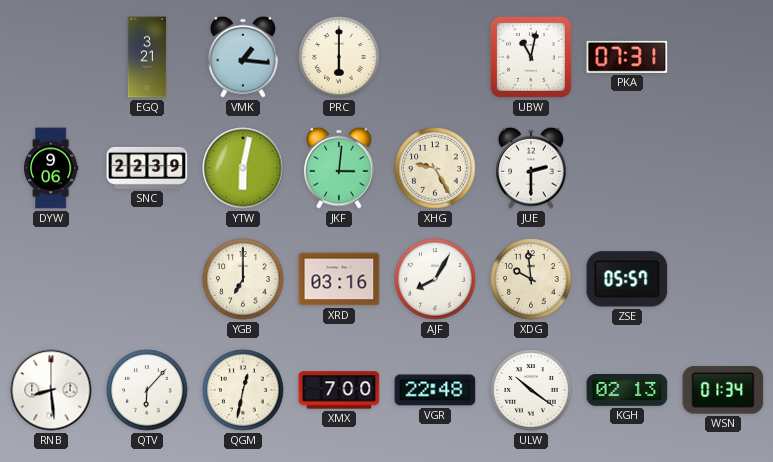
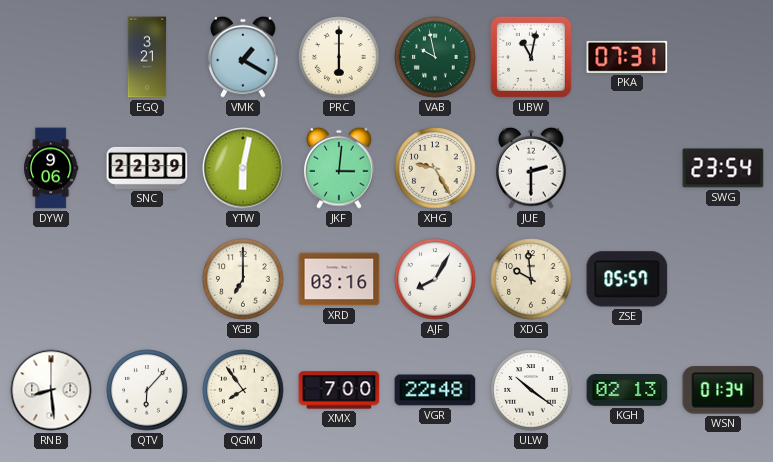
VMK: 1:16 -> 1:20 (243, 57)
VAB: none -> 9:58 (435, 57)
SWG: none -> 23:54 (723, 168)
QGM: 12:32 -> 7:54 (243, 390)
